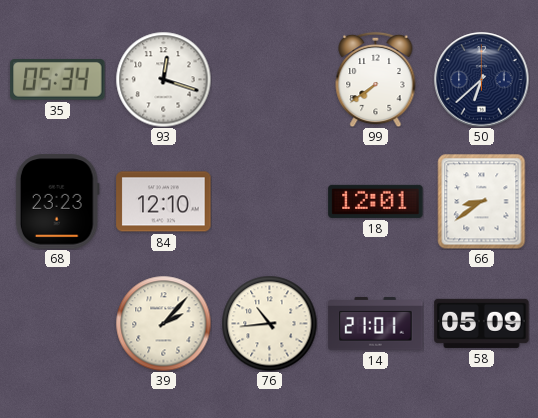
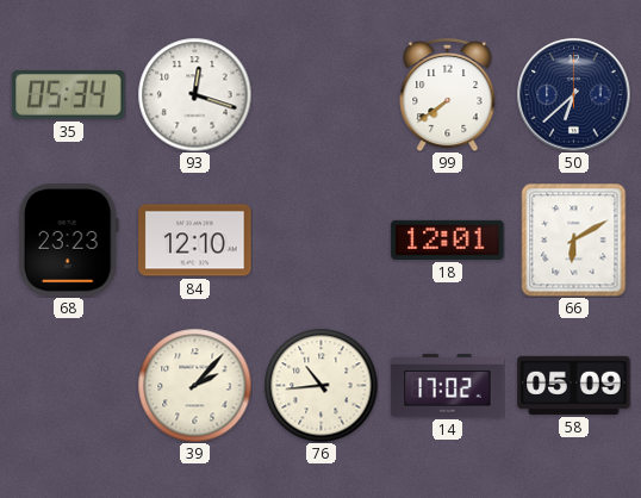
66: 8:39 -> 6:10 (574, 239)
14: 21:01 -> 17:02 (448, 386)
